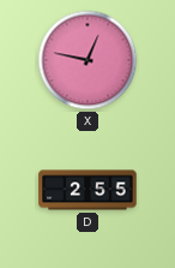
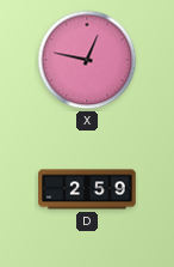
D: 2:55 -> 2:59 (87, 189)
